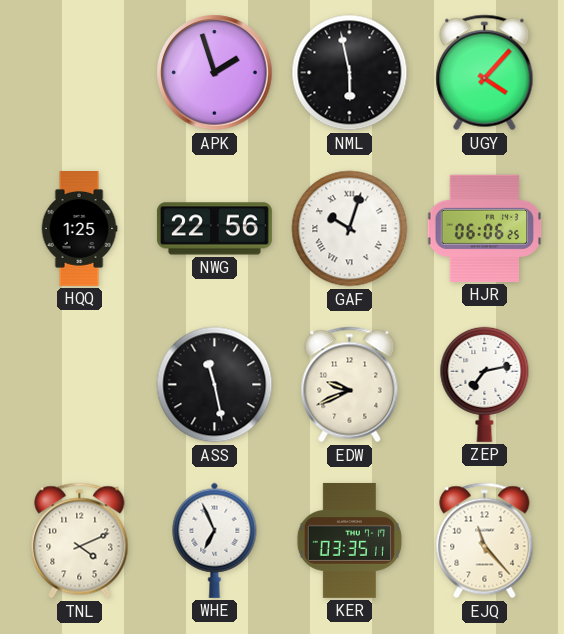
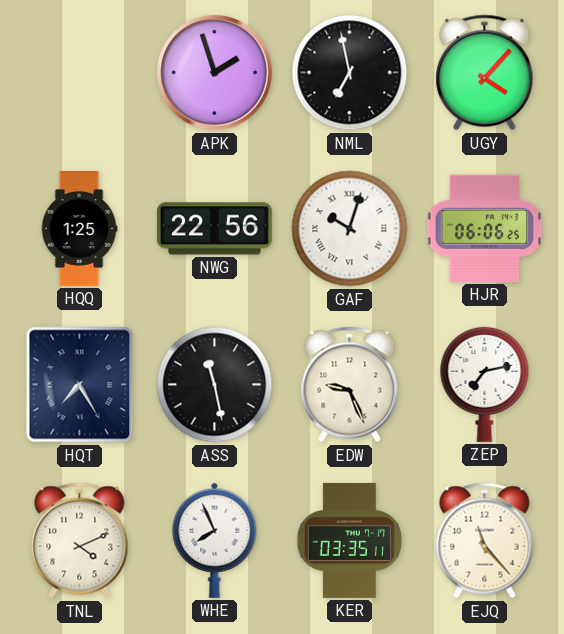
NML: 5:58 -> 6:58 (350, 73)
HQT: none -> 7:25 (80, 385)
EDW: 9:41 -> 9:26 (350, 385)
WHE: 6:56 -> 7:56 (215, 540)
